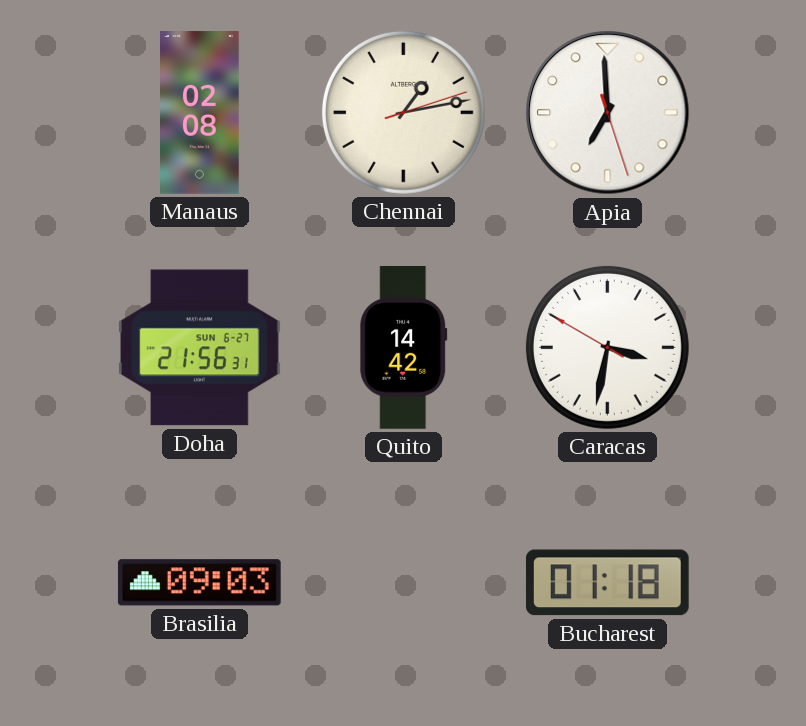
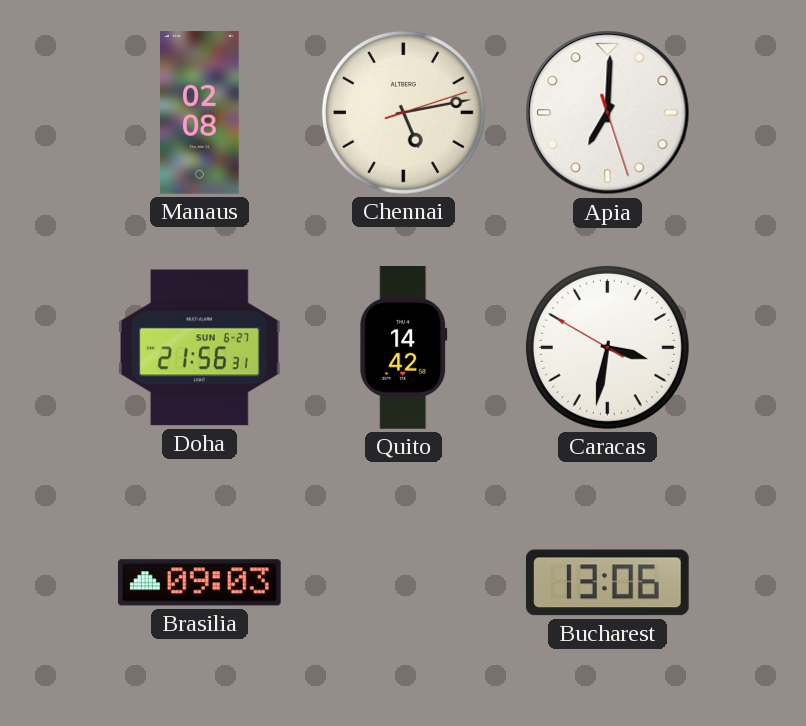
Chennai: 1:13 -> 5:13 (403, 112)
Apia: 6:59 -> 7:00 (608, 113)
Bucharest: 01:18 -> 13:06 (607, 583)
